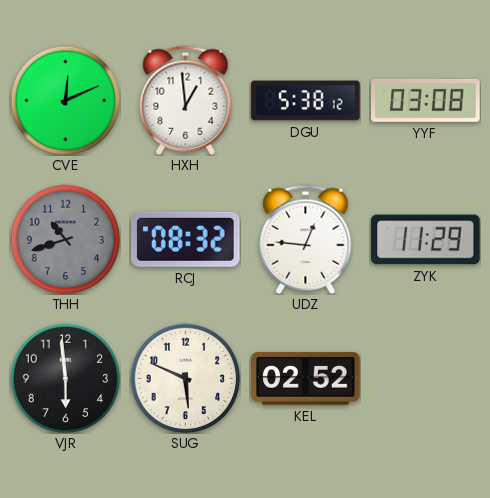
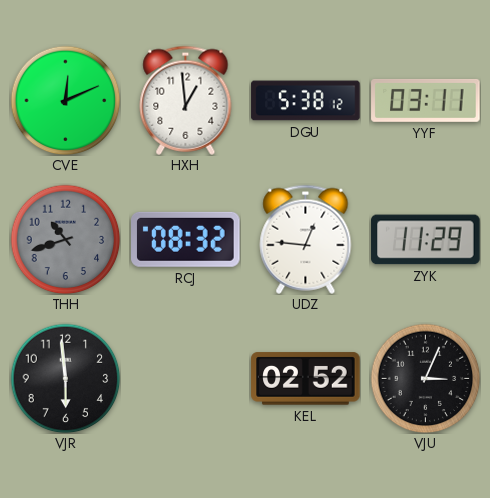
YYF: 03:08 -> 03:11 (426, 100)
SUG: 5:49 -> none (185, 378)
VJU: none -> 3:04 (425, 378)
